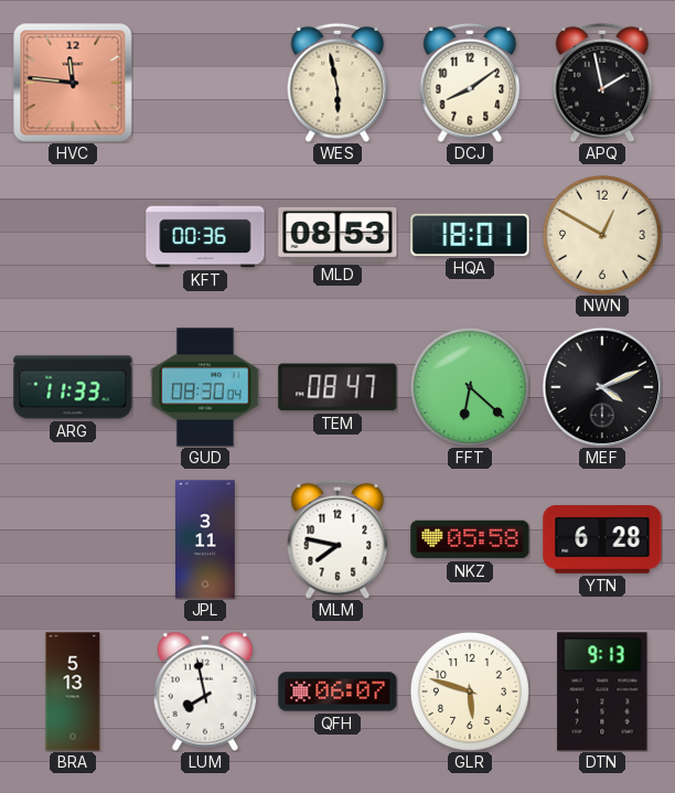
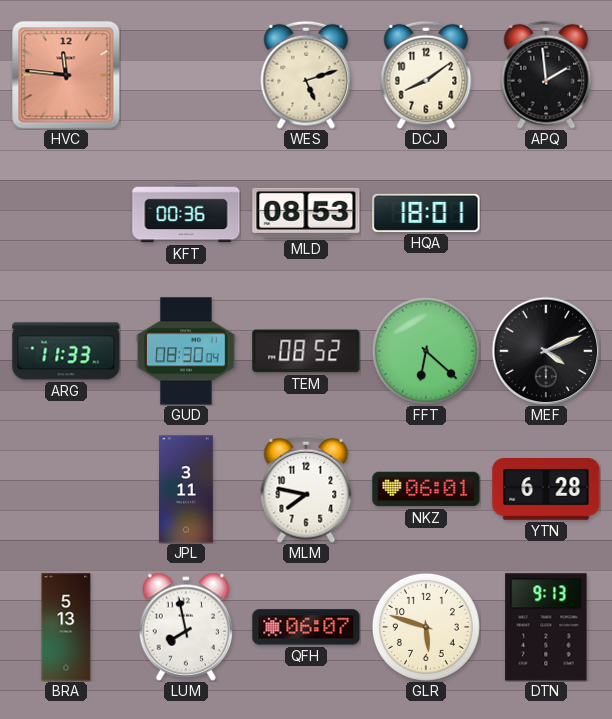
WES: 5:58 -> 5:12 (306, 75)
APQ: 1:58 -> 1:59 (546, 75)
NWN: 12:50 -> none (602, 235)
TEM: 08:47 -> 08:52 (306, 351)
NKZ: 05:58 -> 06:01 (426, 489)
